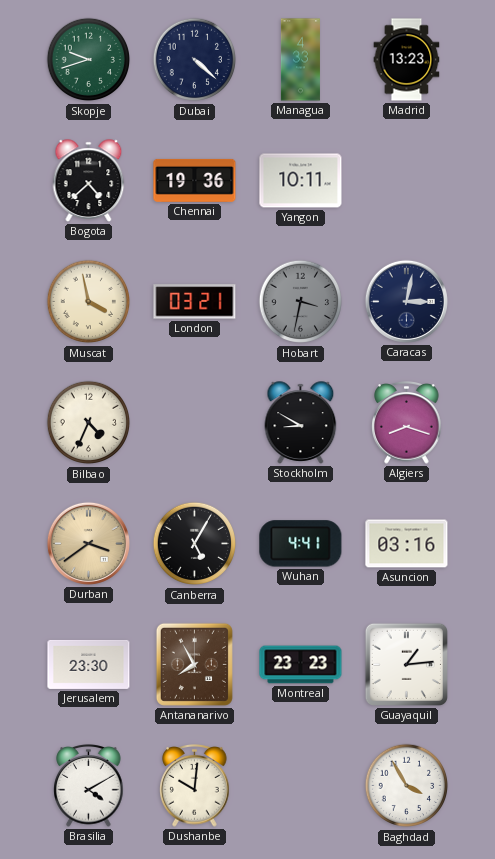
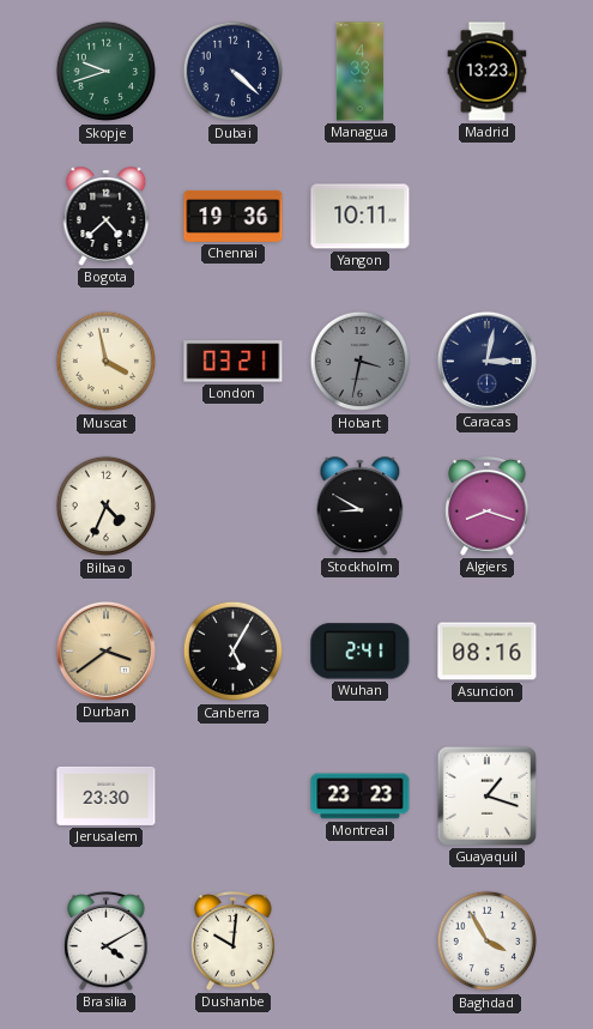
Wuhan: 4:41 -> 2:41 (361, 652)
Asuncion: 03:16 -> 08:16 (488, 652)
Antananarivo: 7:55 -> none (194, 664)
Guayaquil: 1:14 -> 1:18 (486, 795)
